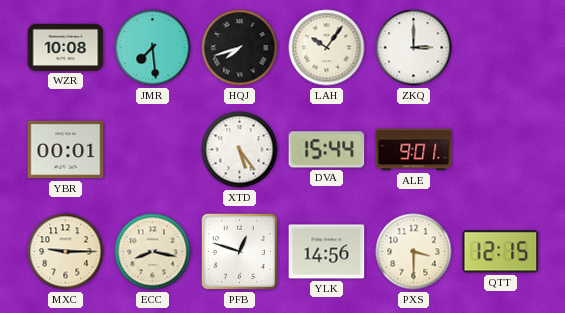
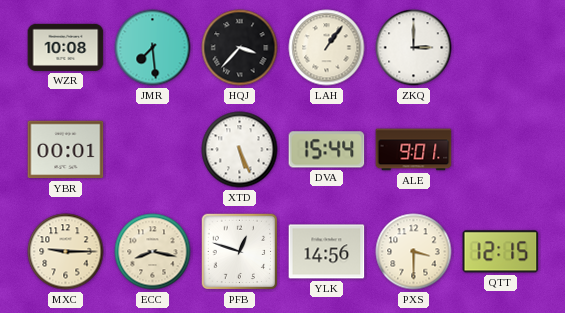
HQJ: 7:42 -> 3:37 (240, 48)
LAH: 10:06 -> 1:06 (327, 48)
XTD: 5:24 -> 5:26 (240, 150)
